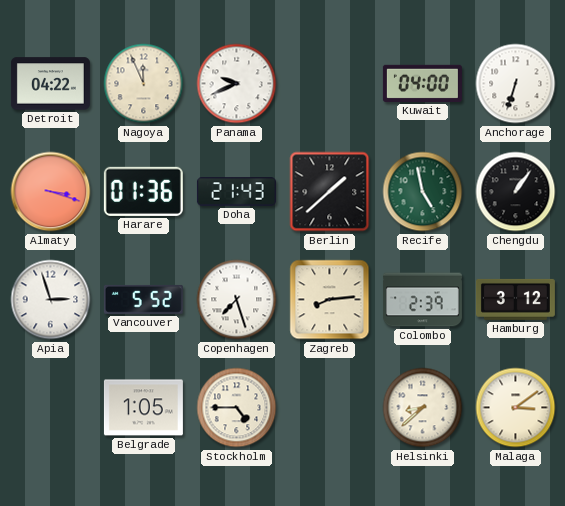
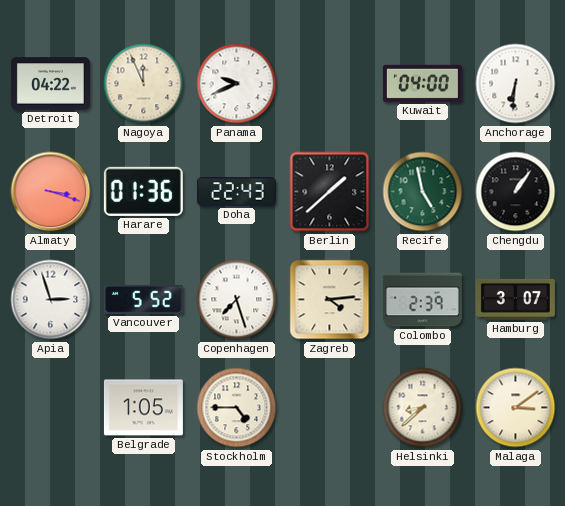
Anchorage: 6:33 -> 6:31 (516, 84)
Doha: 21:43 -> 22:43 (236, 192)
Zagreb: 8:14 -> 4:14 (330, 300)
Hamburg: 3:12 -> 3:07 (515, 299)
